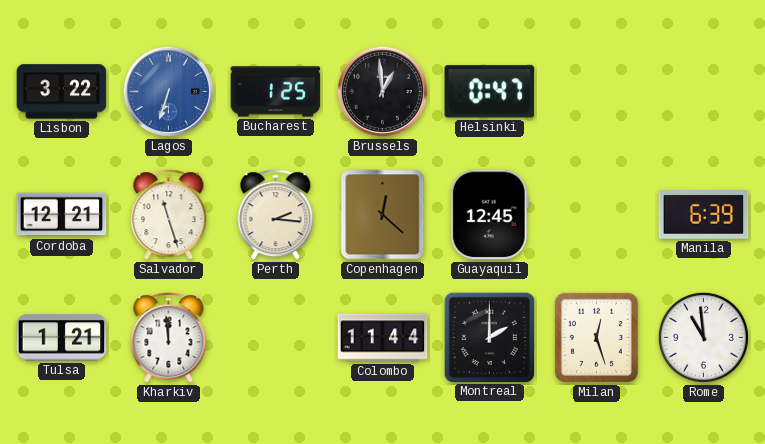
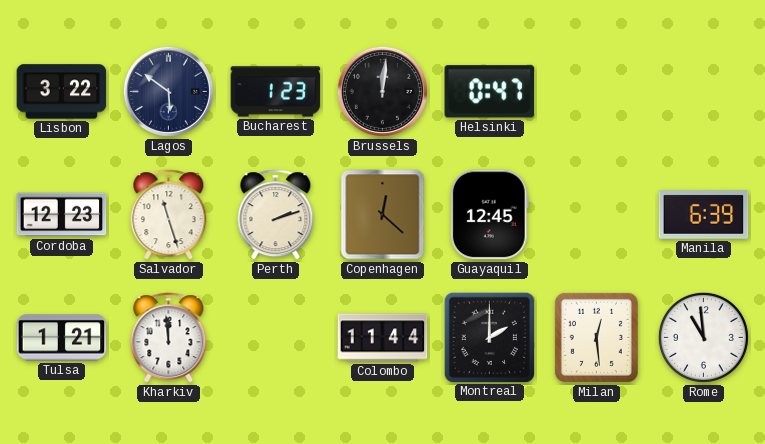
Lagos: 6:33 -> 5:51 (168, 91)
Lagos dial: blue -> navy (168, 91)
Bucharest: 1:25 -> 1:23 (276, 92)
Brussels: 12:59 -> 12:01 (382, 91)
Cordoba: 12:21 -> 12:23 (62, 215)
Perth: 2:16 -> 2:12 (276, 215)
Milan: 12:27 -> 12:29 (596, 337)
